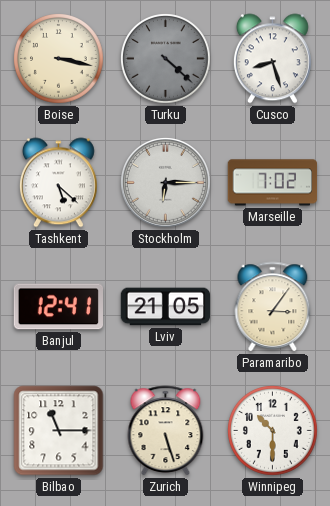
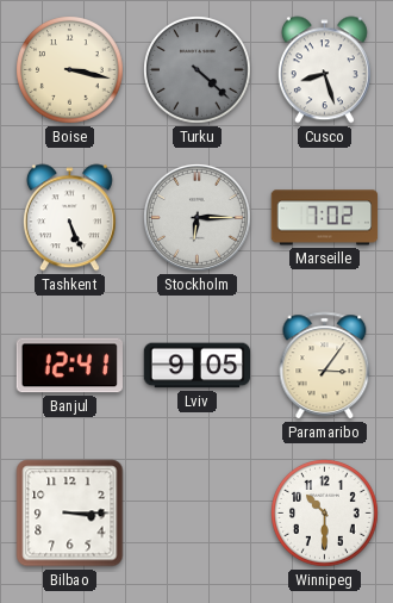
Tashkent: 5:22 -> 5:26 (69, 218)
Lviv: 21:05 -> 9:05 (198, 366)
Bilbao: 11:15 -> 3:15 (70, 514)
Zurich: 5:27 -> none (166, 431)
